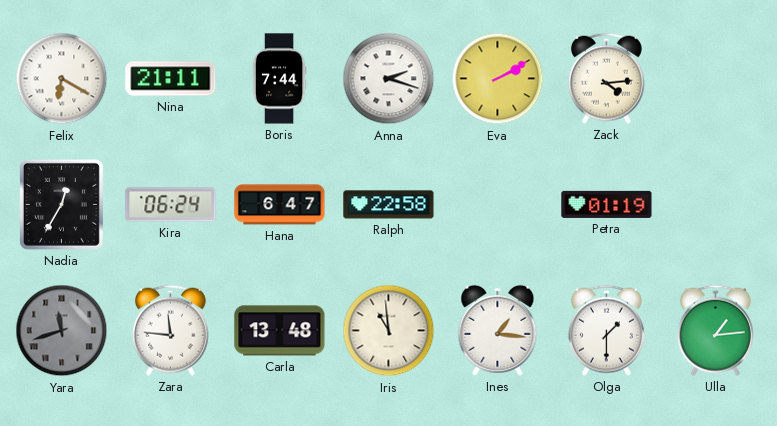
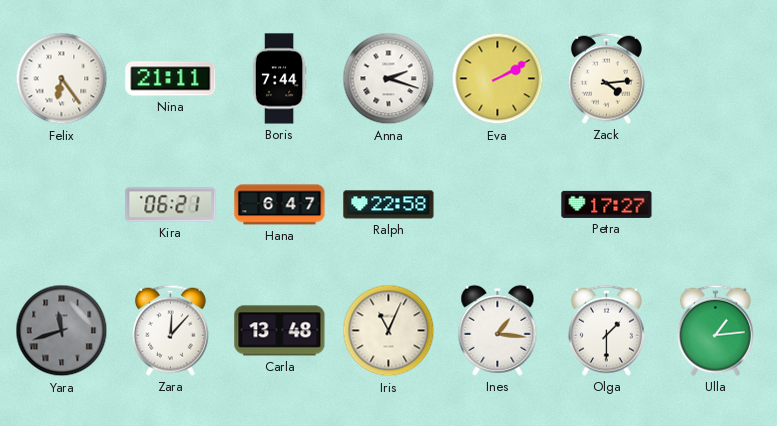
Felix: 6:20 -> 6:24 (62, 79)
Nadia: 12:35 -> none (61, 204)
Kira: 06:24 -> 06:21 (171, 205)
Petra: 01:19 -> 17:27 (607, 204)
Zara: 11:46 -> 12:07 (170, 330)
Iris: 10:59 -> 11:04 (389, 331)
